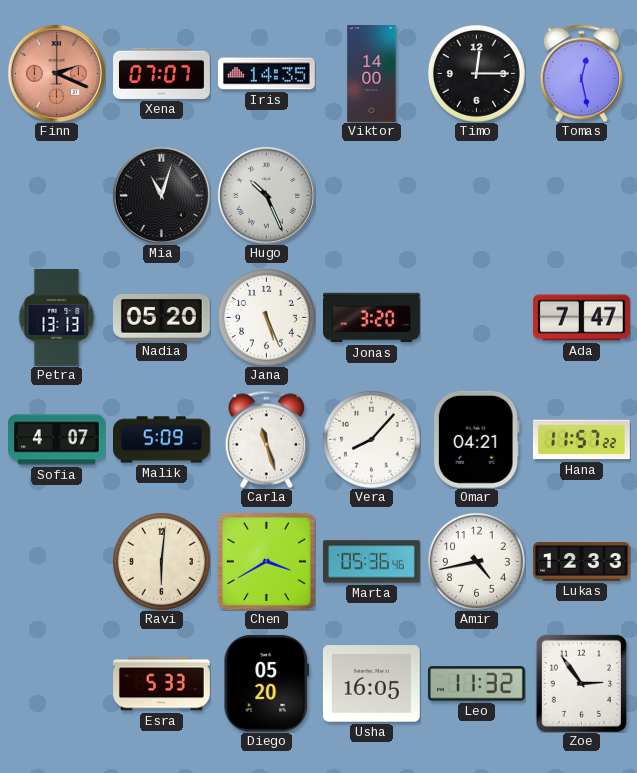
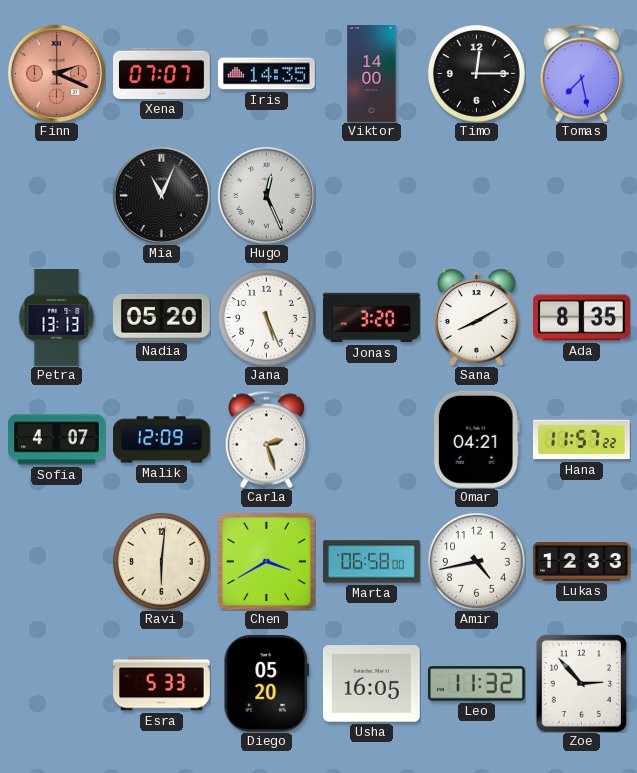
Tomas: 12:28 -> 7:28 (581, 73)
Mia: 11:03 -> 11:04 (161, 195)
Hugo: 10:26 -> 12:26 (266, 195)
Sana: none -> 8:10 (476, 317)
Ada: 7:47 -> 8:35 (581, 318)
Malik: 5:09 -> 12:09 (162, 440)
Carla: 11:27 -> 2:27 (266, 439)
Vera: 8:07 -> none (371, 439)
Marta: 05:36 -> 06:58 (372, 562)
Zoe: 2:54 -> 2:53 (581, 683)
